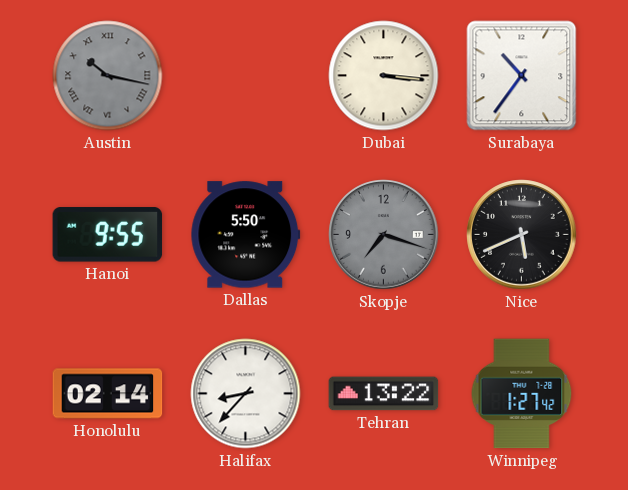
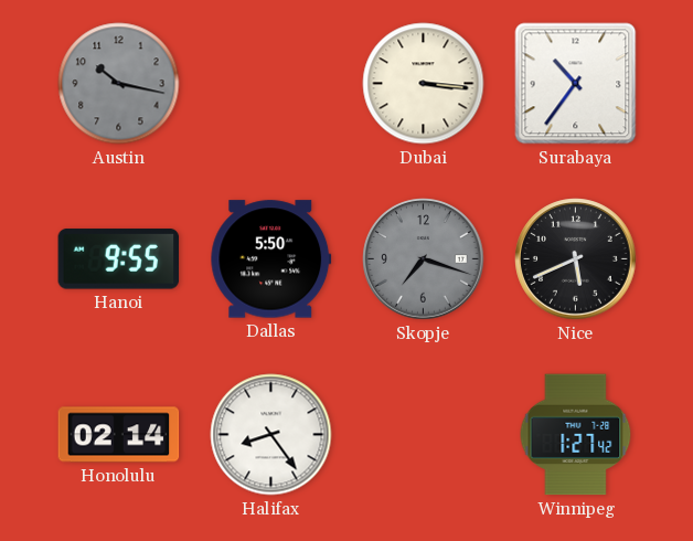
Austin numerals: Roman -> Arabic (119, 84)
Halifax: 8:37 -> 8:24 (271, 435)
Tehran: 13:22 -> none (384, 394)
